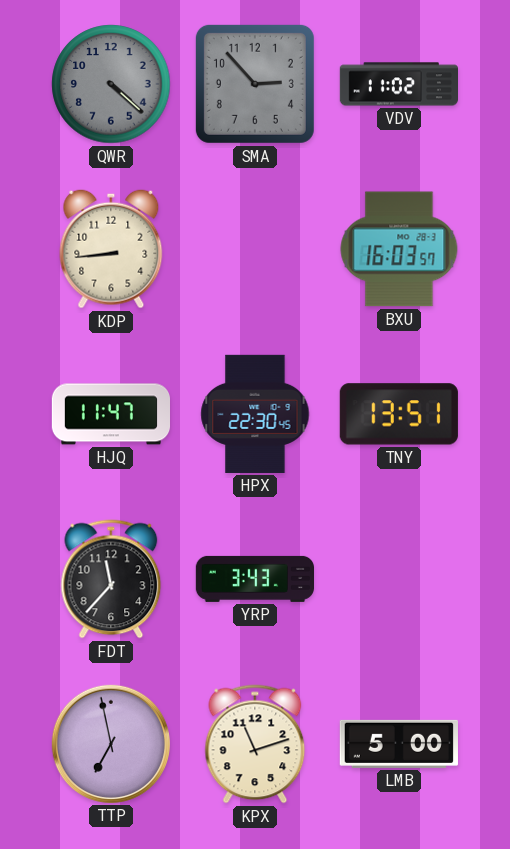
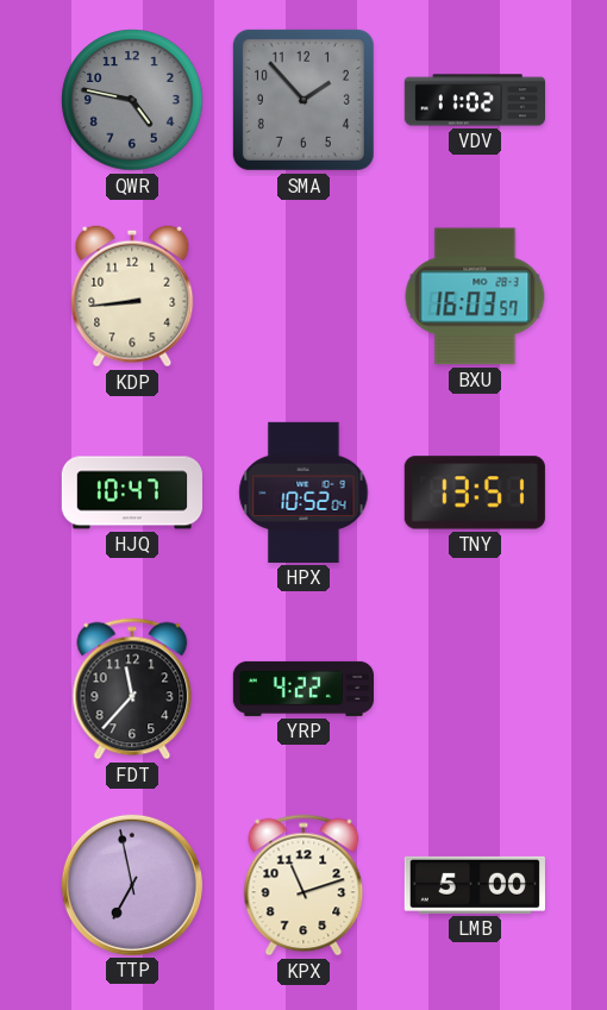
QWR: 4:22 -> 4:47 (132, 100)
SMA: 2:53 -> 1:53 (303, 100)
HJQ: 11:47 -> 10:47 (131, 493)
HPX: 22:30 -> 10:52 (303, 493)
YRP: 3:43 -> 4:22 (302, 689)
